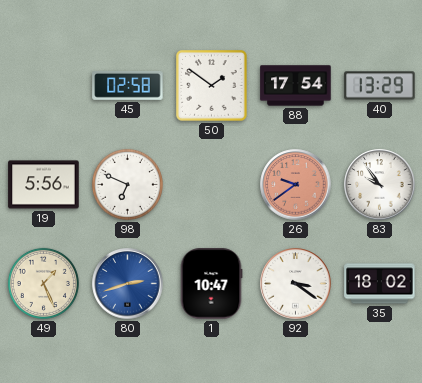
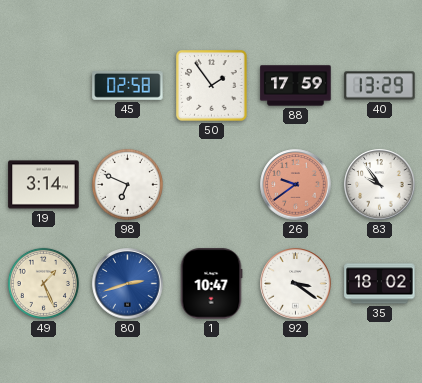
50: 1:51 -> 1:54 (212, 86)
88: 17:54 -> 17:59 (296, 86)
19: 5:56 -> 3:14 (44, 185)
